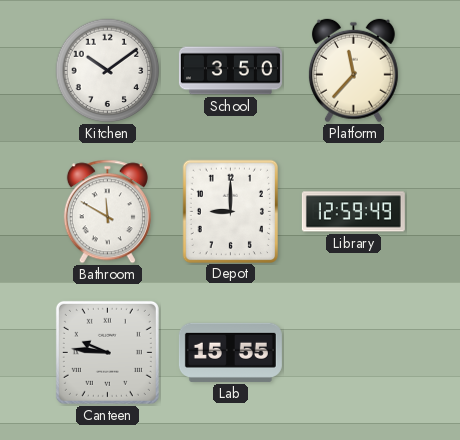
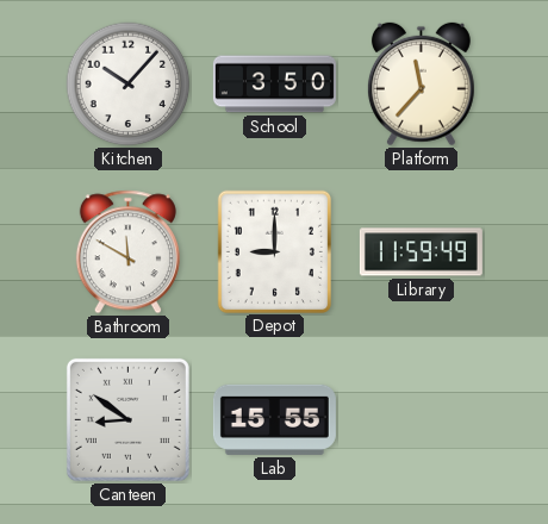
Kitchen: 10:09 -> 10:07 (129, 85)
Library: 12:59 -> 11:59 (421, 252)
Canteen: 9:46 -> 8:51 (127, 419)
